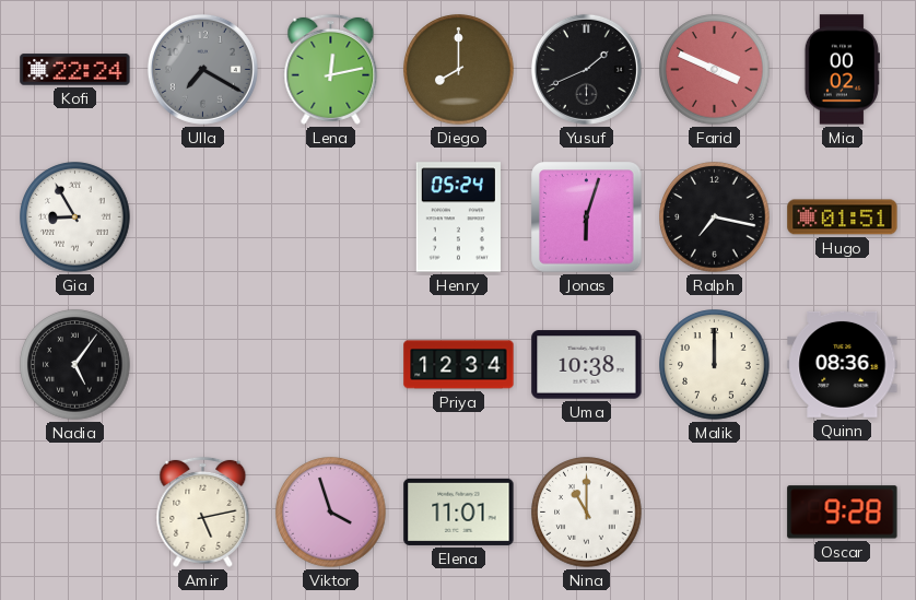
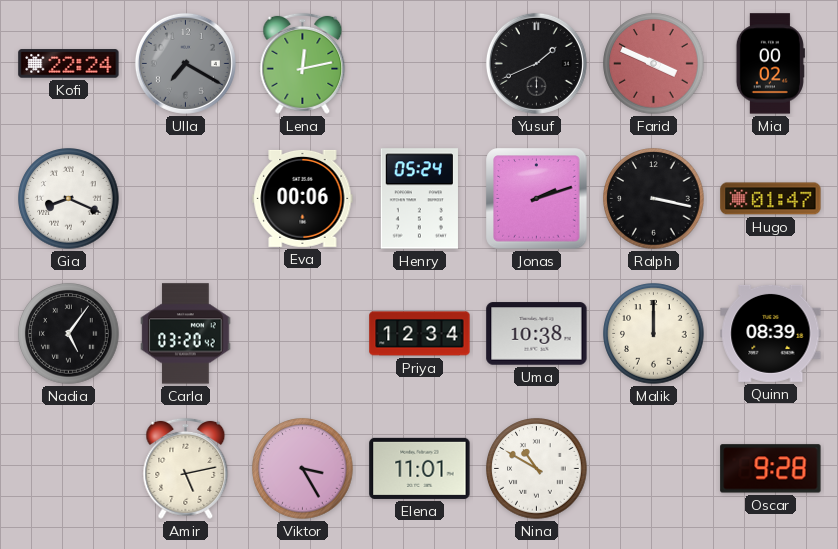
Diego: 8:00 -> none (459, 70)
Gia: 8:55 -> 8:19 (69, 199)
Eva: none -> 00:06 (303, 198)
Jonas: 6:03 -> 2:12 (537, 199)
Ralph: 7:17 -> 3:17 (654, 199)
Hugo: 01:51 -> 01:47 (771, 199)
Carla: none -> 03:20 (186, 334)
Quinn: 08:36 -> 08:39 (771, 333)
Viktor: 3:57 -> 3:25 (303, 469)
Nina: 11:00 -> 10:50 (537, 469)
